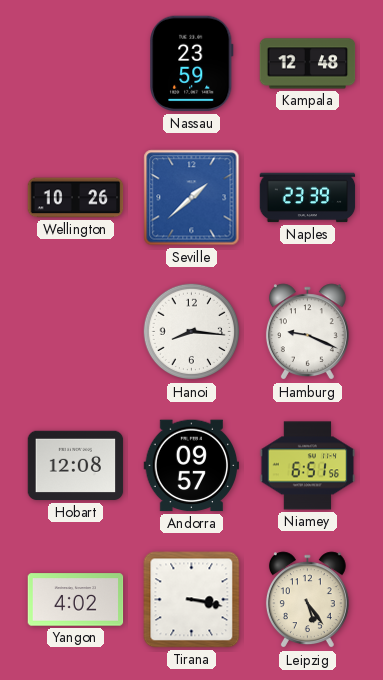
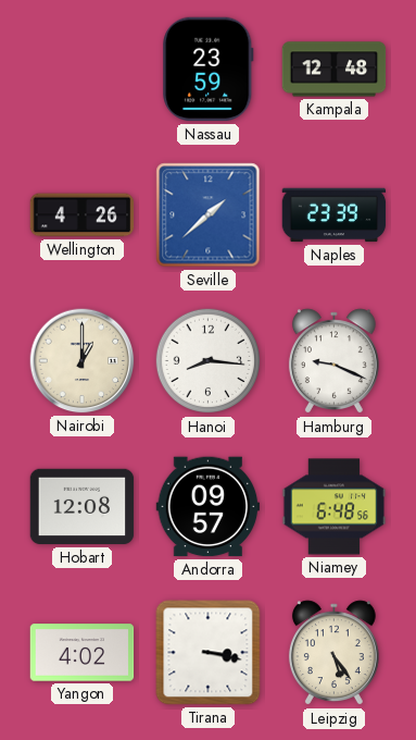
Wellington: 10:26 -> 4:26 (83, 215)
Nairobi: none -> 1:00 (83, 361)
Niamey: 6:51 -> 6:48 (335, 507)
